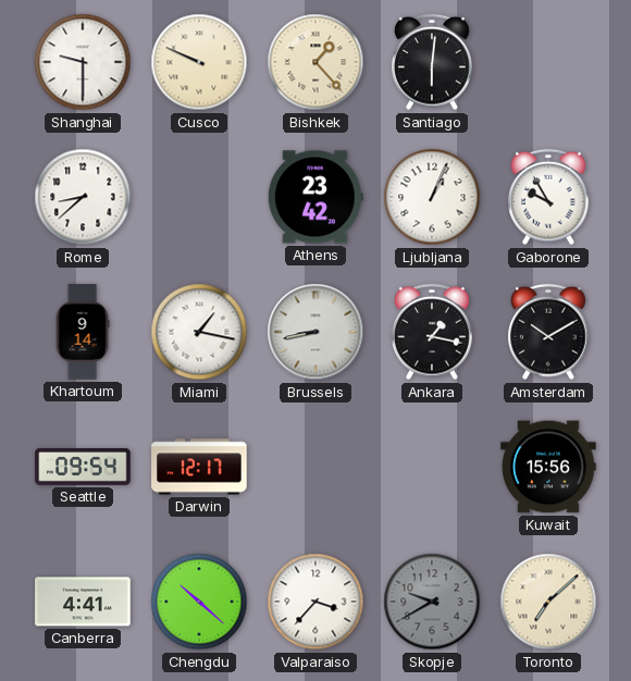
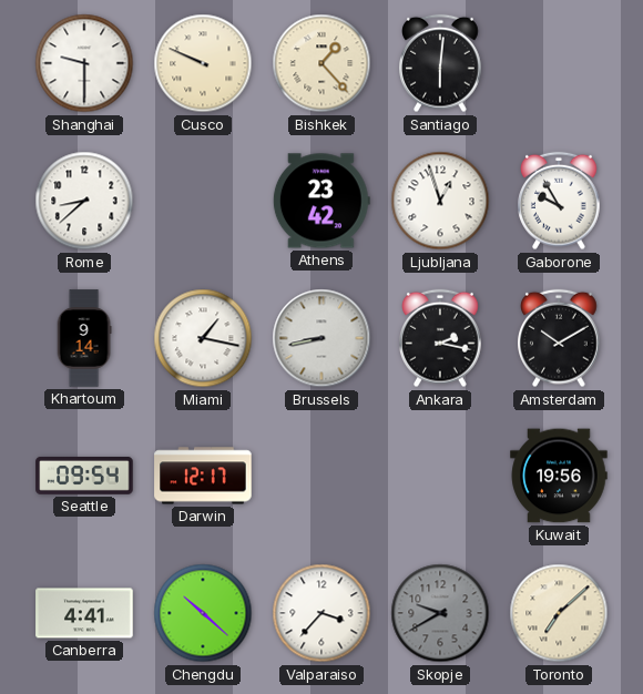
Ljubljana: 1:04 -> 12:57 (440, 201)
Ankara: 1:17 -> 2:17 (441, 338)
Kuwait: 15:56 -> 19:56 (559, 476)
